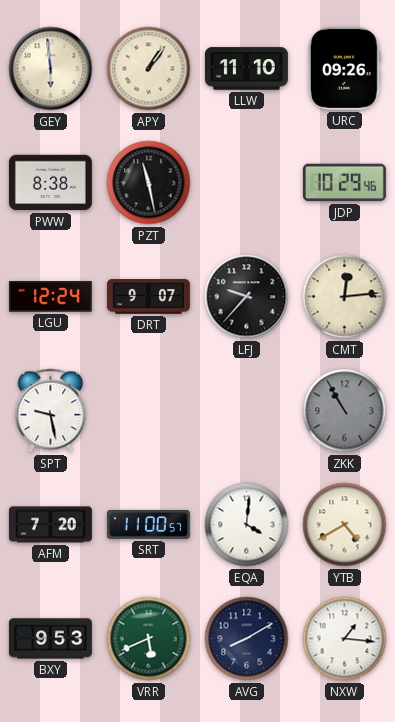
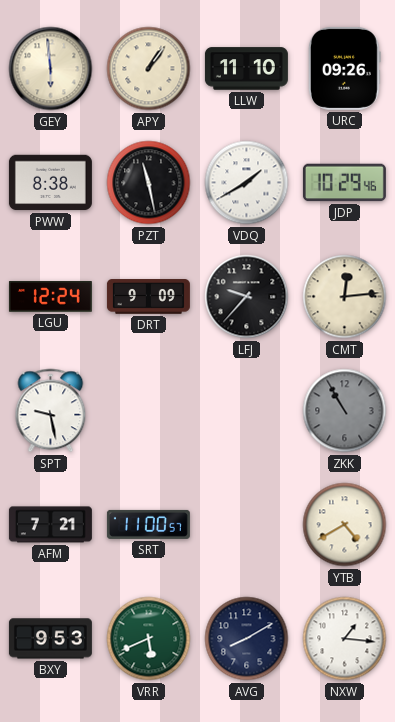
VDQ: none -> 1:40 (247, 183)
DRT: 9:07 -> 9:09 (148, 297)
AFM: 7:20 -> 7:21 (50, 525)
EQA: 4:01 -> none (247, 525)
